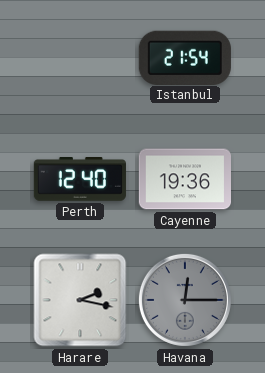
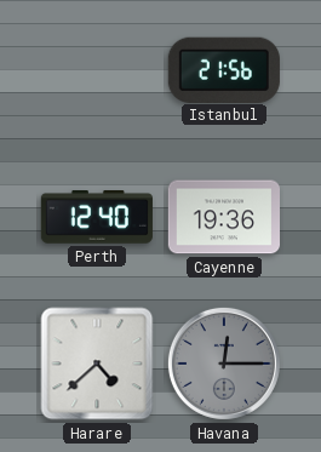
Istanbul: 21:54 -> 21:56 (224, 69)
Harare: 2:17 -> 4:38 (97, 364)
